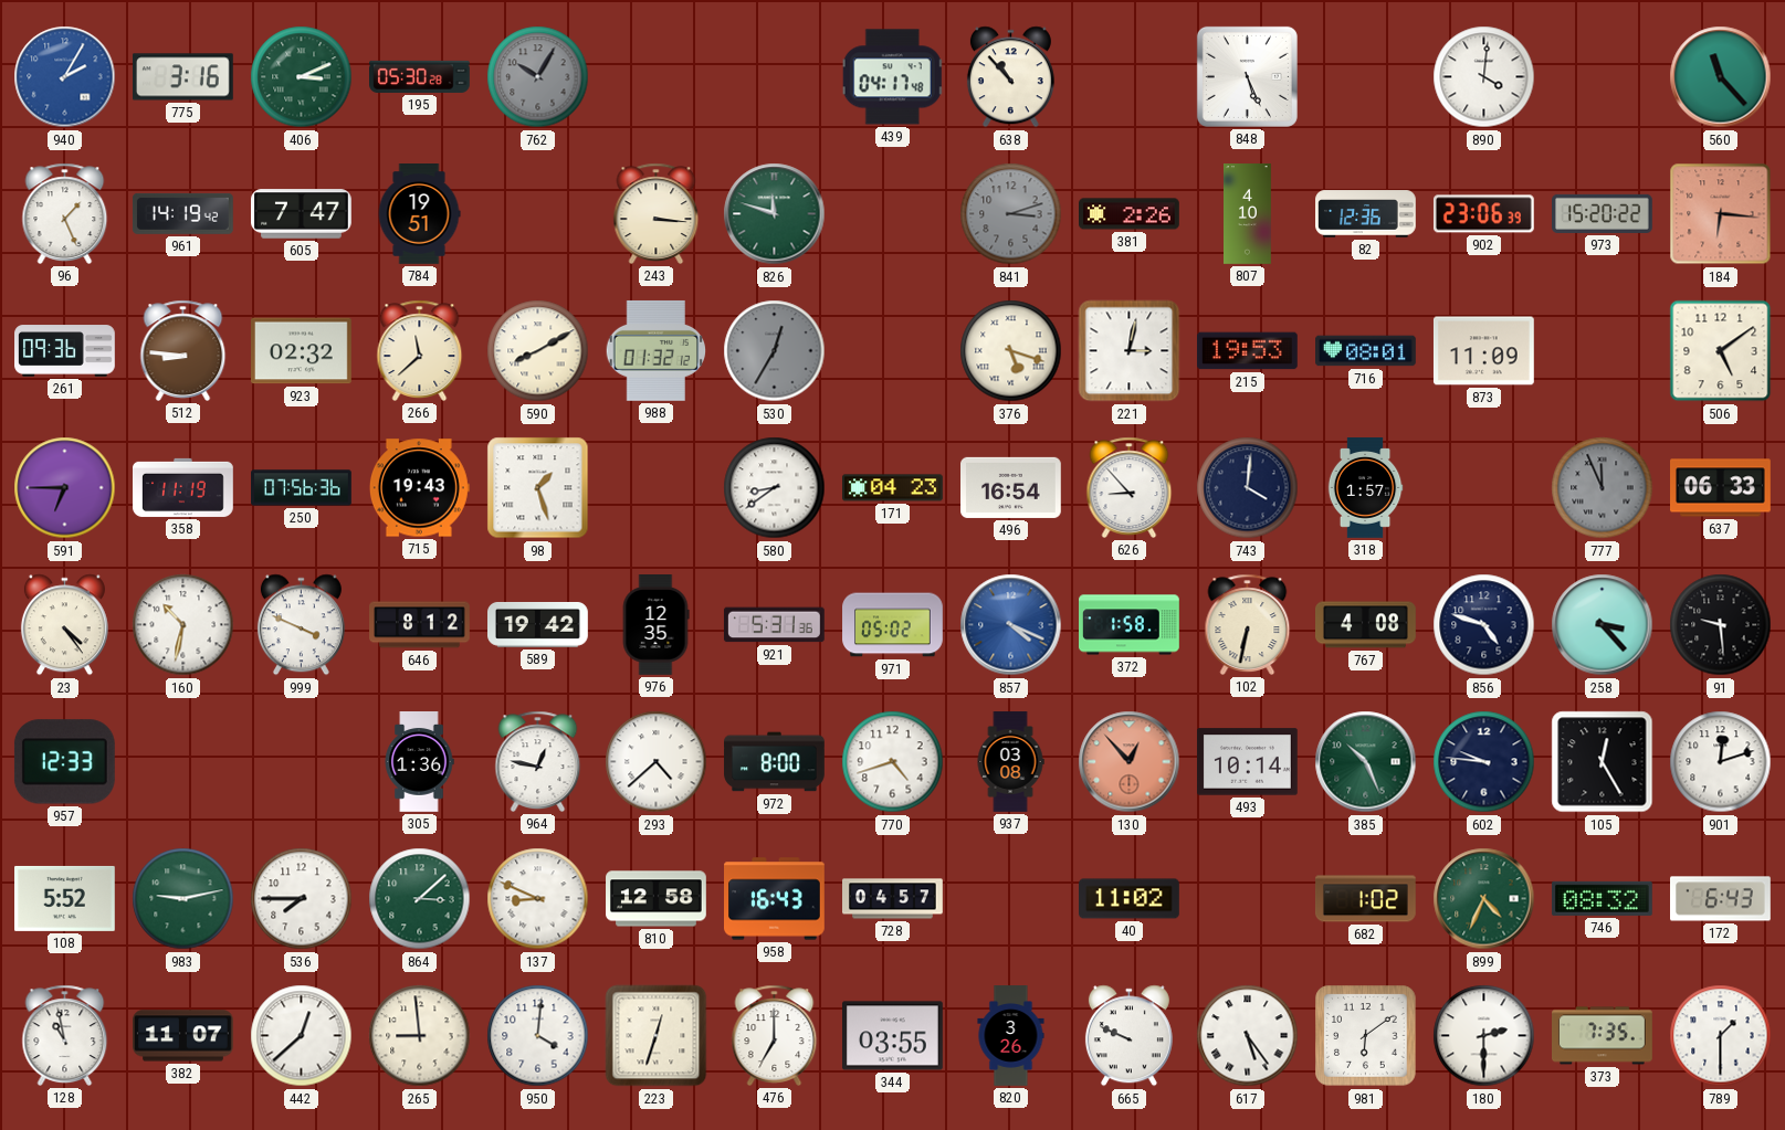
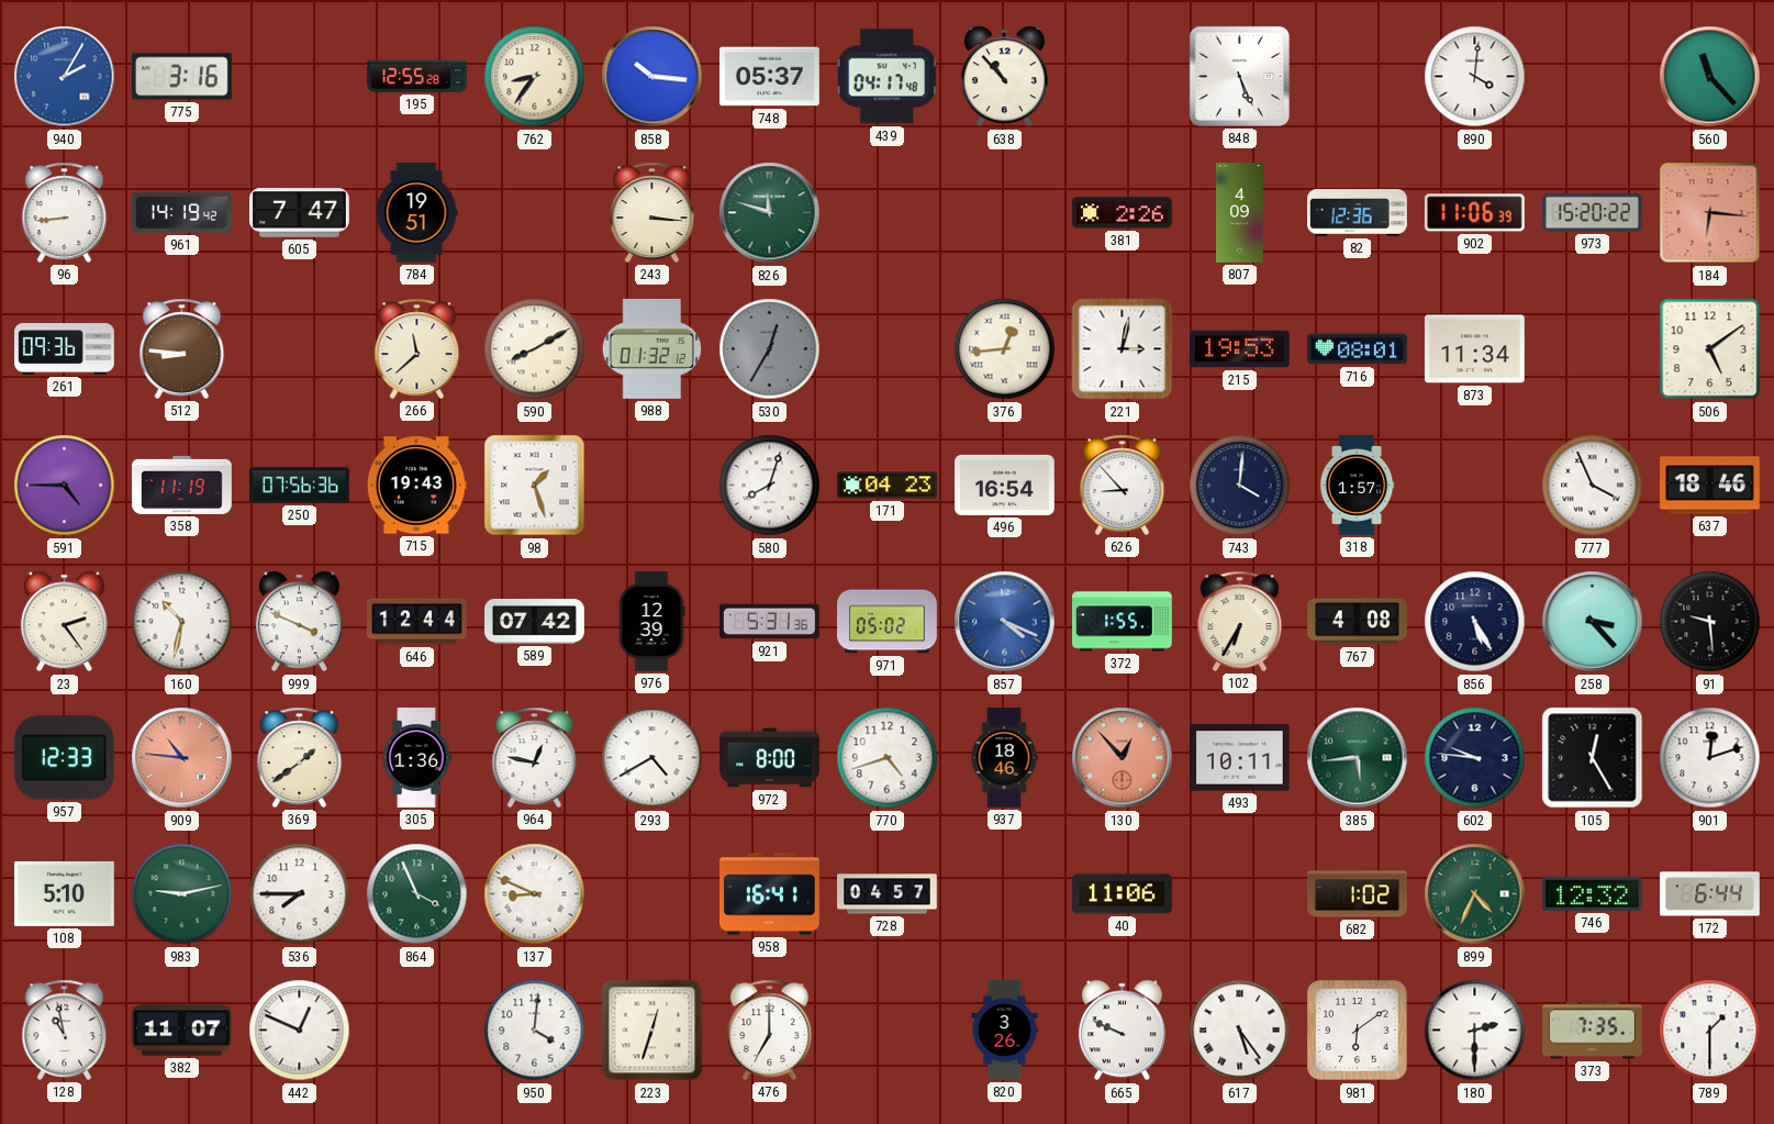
406: 3:11 -> none (302, 77)
195: 05:30 -> 12:55 (417, 76)
762: 10:05 -> 8:36 (535, 77)
762 dial: grey -> cream (535, 77)
858: none -> 10:16 (652, 77)
748: none -> 05:37 (770, 77)
96: 1:26 -> 8:44 (65, 212)
841: 3:12 -> none (1011, 214)
807: 4:10 -> 4:09 (1240, 213)
902: 23:06 -> 11:06 (1474, 213)
923: 02:32 -> none (302, 351)
376: 5:18 -> 12:44 (1005, 349)
873: 11:09 -> 11:34 (1475, 349)
591: 6:45 -> 4:45 (65, 486)
580: 8:39 -> 8:03 (770, 486)
777: 11:56 -> 3:56 (1593, 486)
777 dial: grey -> white (1593, 486)
637: 06:33 -> 18:46 (1710, 486)
23: 4:24 -> 2:24 (64, 622)
646: 8:12 -> 12:44 (417, 622)
589: 19:42 -> 07:42 (535, 621)
976: 12:35 -> 12:39 (651, 622)
372: 1:58 -> 1:55 (1123, 622)
102: 6:32 -> 6:35 (1240, 621)
856: 4:48 -> 5:25 (1475, 622)
909: none -> 10:46 (182, 758)
369: none -> 1:39 (300, 757)
293: 4:38 -> 4:40 (652, 758)
937: 03:08 -> 18:46 (1004, 758)
493: 10:14 -> 10:11 (1240, 758)
385: 10:26 -> 5:44 (1358, 758)
108: 5:52 -> 5:10 (65, 893)
864: 3:08 -> 3:56 (417, 894)
810: 12:58 -> none (657, 899)
958: 16:43 -> 16:41 (770, 894)
40: 11:02 -> 11:06 (1123, 894)
746: 08:32 -> 12:32 (1592, 893)
172: 6:43 -> 6:44 (1710, 894)
442: 12:38 -> 12:49 (300, 1031)
265: 8:59 -> none (420, 1036)
344: 03:55 -> none (893, 1036)
